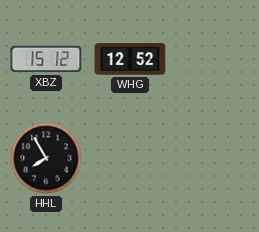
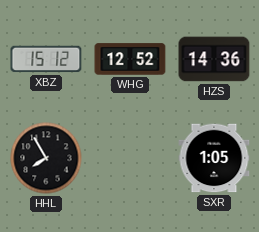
HZS: none -> 14:36 (214, 59)
SXR: none -> 1:05 (214, 158)
